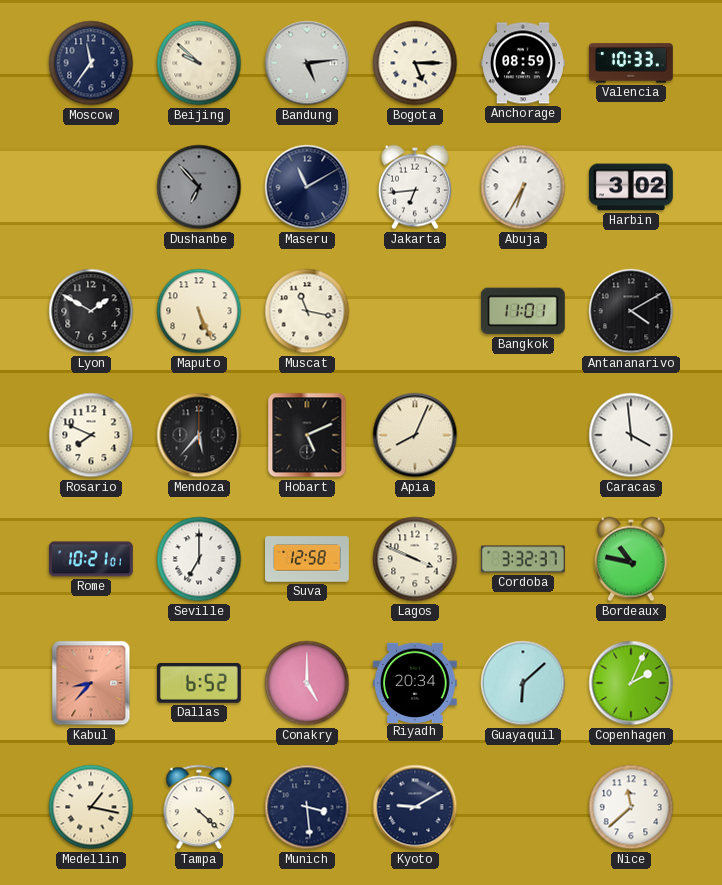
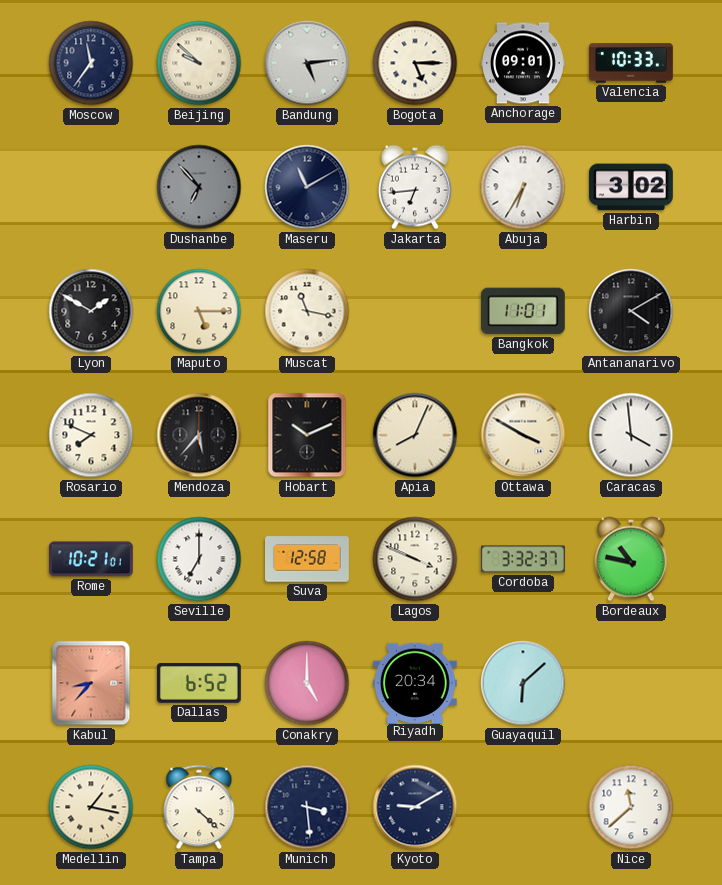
Anchorage: 08:59 -> 09:01 (524, 63)
Maputo: 5:26 -> 5:15 (199, 311)
Hobart: 5:11 -> 10:11 (307, 435)
Ottawa: none -> 3:50 (523, 435)
Copenhagen: 2:04 -> none (631, 683)
